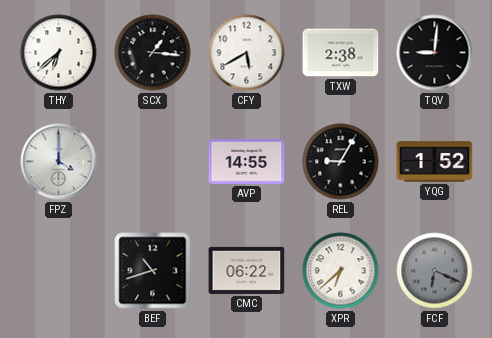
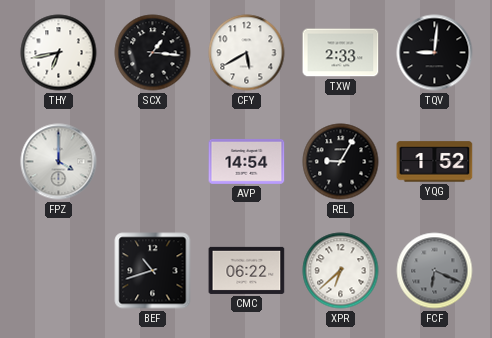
THY: 6:38 -> 6:43 (59, 53)
TXW: 2:38 -> 2:33 (341, 53)
AVP: 14:55 -> 14:54 (247, 161)
